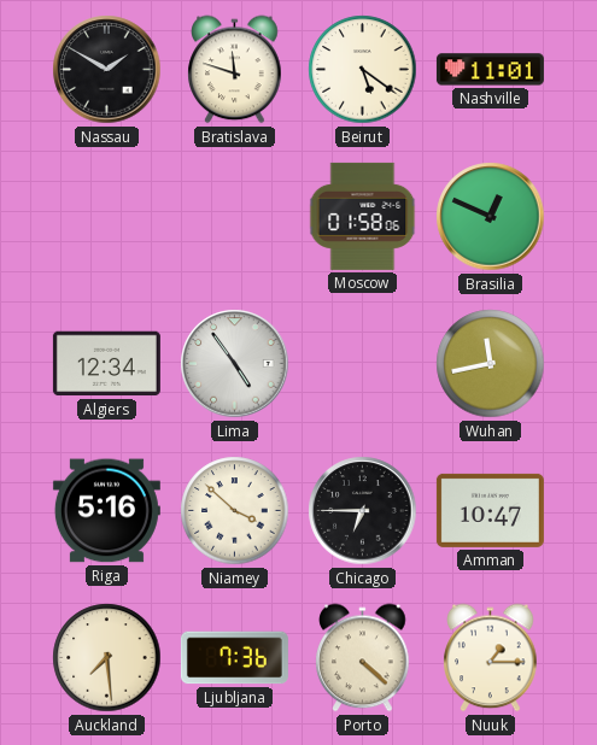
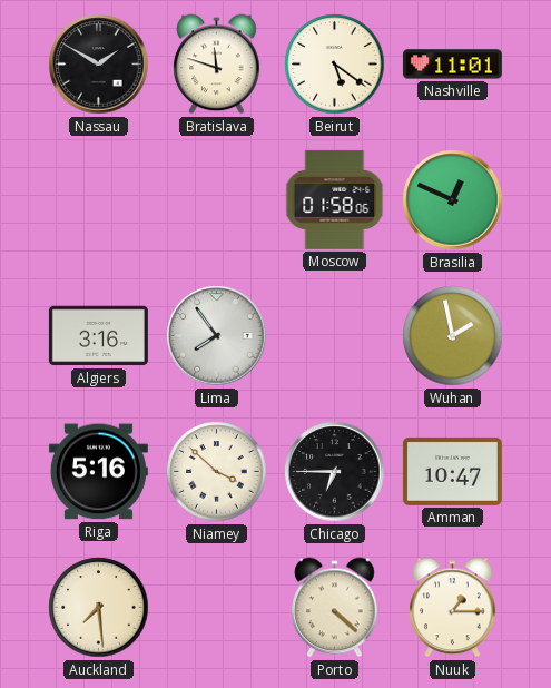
Algiers: 12:34 -> 3:16 (98, 336)
Lima: 4:54 -> 7:54 (217, 336)
Wuhan: 11:43 -> 1:58 (453, 336)
Ljubljana: 7:36 -> none (234, 658)
